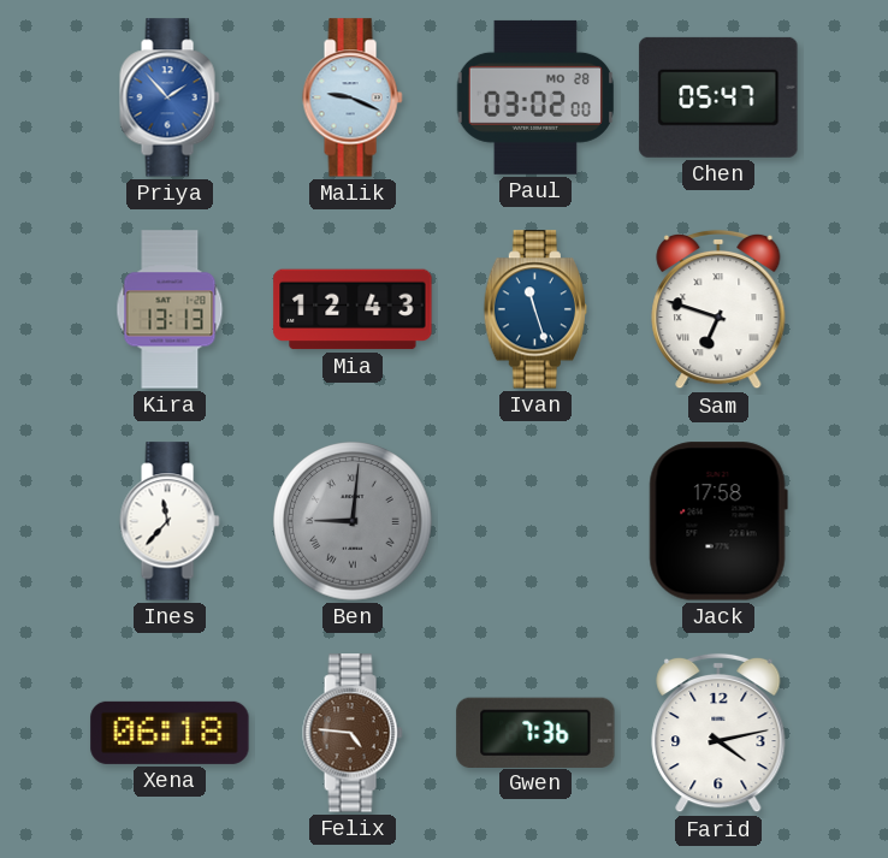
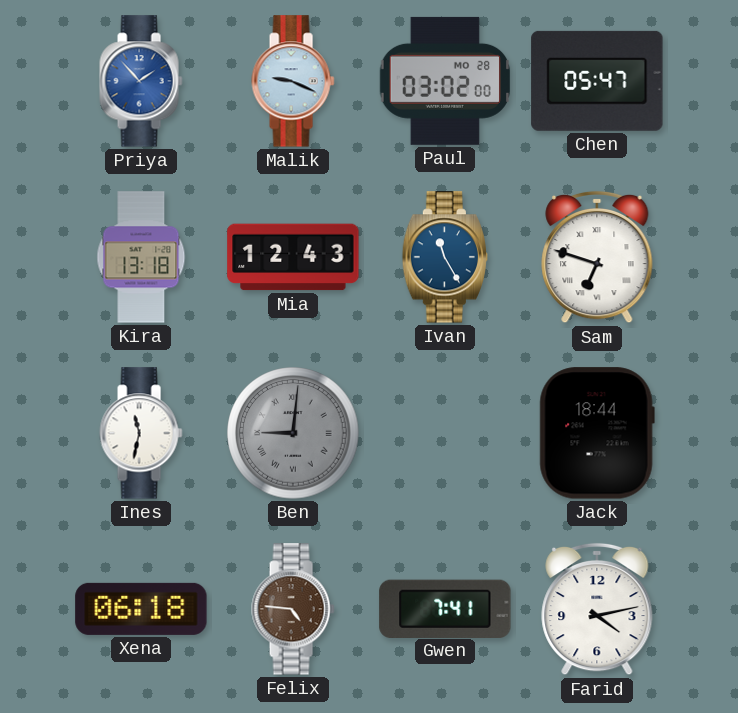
Kira: 13:13 -> 13:18 (141, 257)
Ivan: 11:27 -> 11:25 (444, 257)
Ines: 11:37 -> 11:32 (141, 433)
Jack: 17:58 -> 18:44 (597, 433)
Gwen: 7:36 -> 7:41 (445, 608)
